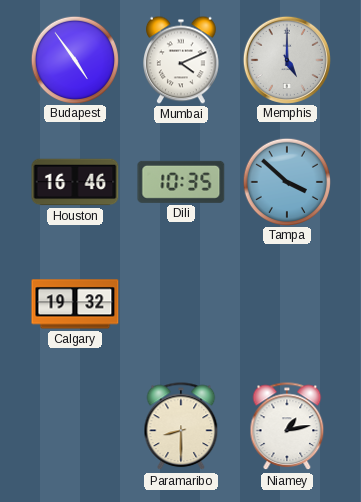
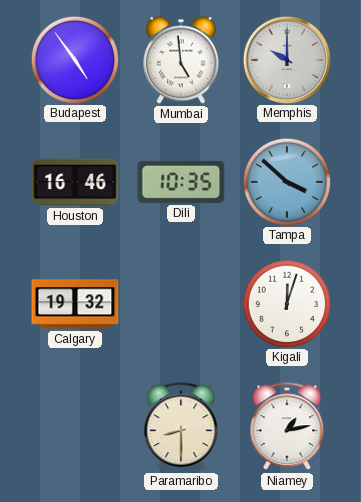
Mumbai: 4:11 -> 4:59 (182, 60)
Memphis: 5:00 -> 10:00 (286, 59)
Kigali: none -> 12:03 (286, 303)
